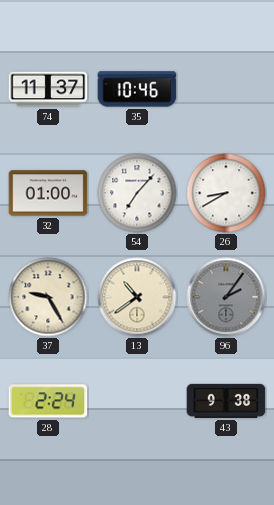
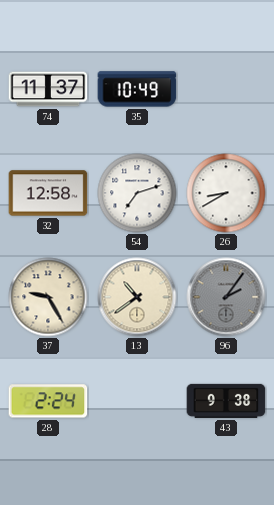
35: 10:46 -> 10:49 (137, 89)
32: 01:00 -> 12:58 (48, 193)
54: 7:07 -> 7:12 (137, 193)
